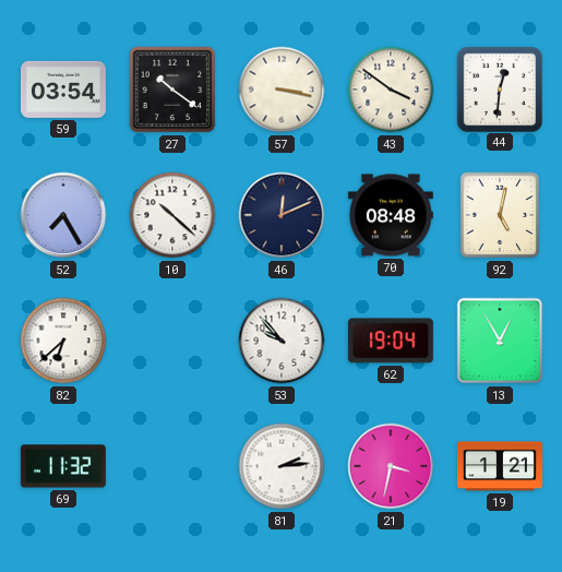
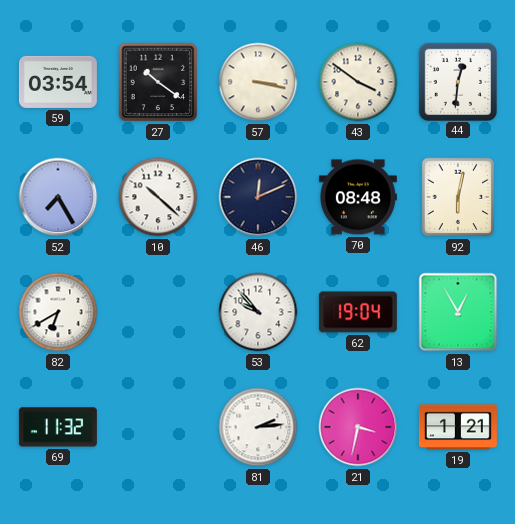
92: 5:02 -> 6:02 (458, 197)
82: 6:38 -> 6:40 (58, 312)
